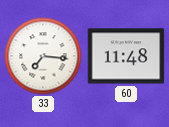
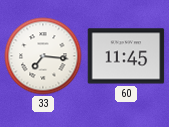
60: 11:48 -> 11:45 (126, 56)
